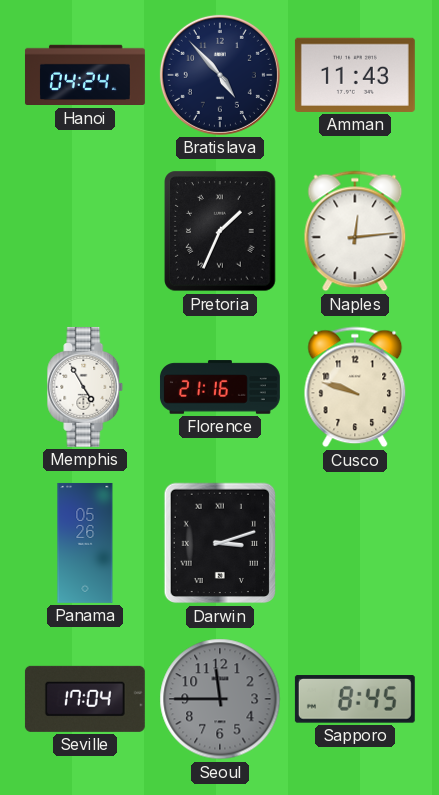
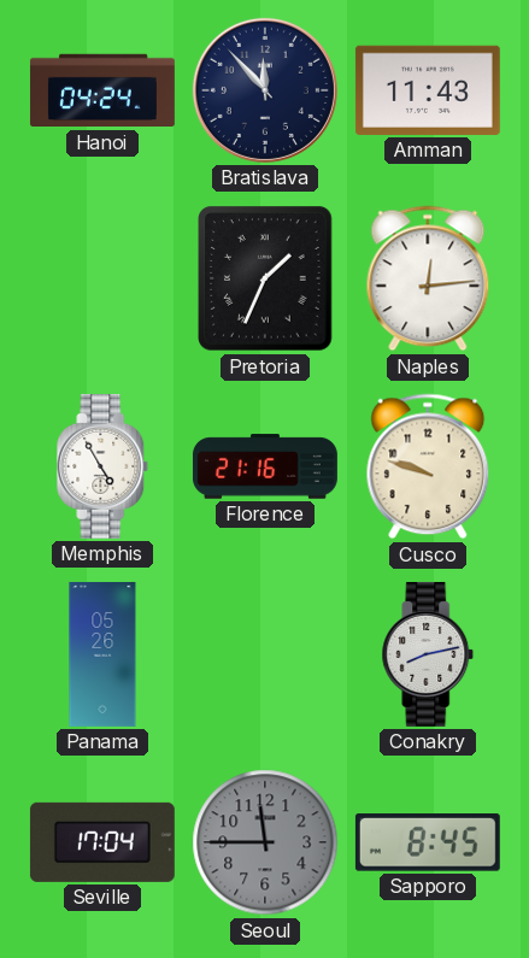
Bratislava: 4:53 -> 11:53 (265, 90)
Darwin: 3:12 -> none (219, 543)
Conakry: none -> 8:13 (428, 654)
